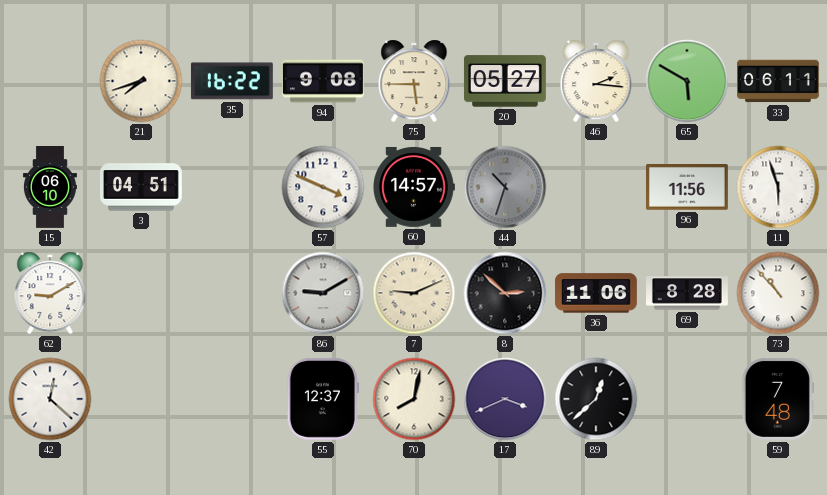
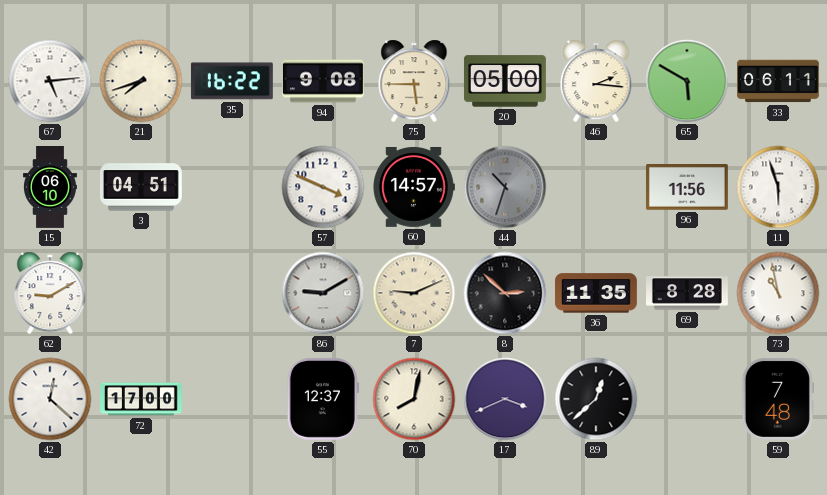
67: none -> 5:14 (50, 81)
20: 05:27 -> 05:00 (505, 81)
36: 11:06 -> 11:35 (596, 293)
73: 10:53 -> 10:58 (778, 293)
72: none -> 17:00 (142, 399)
